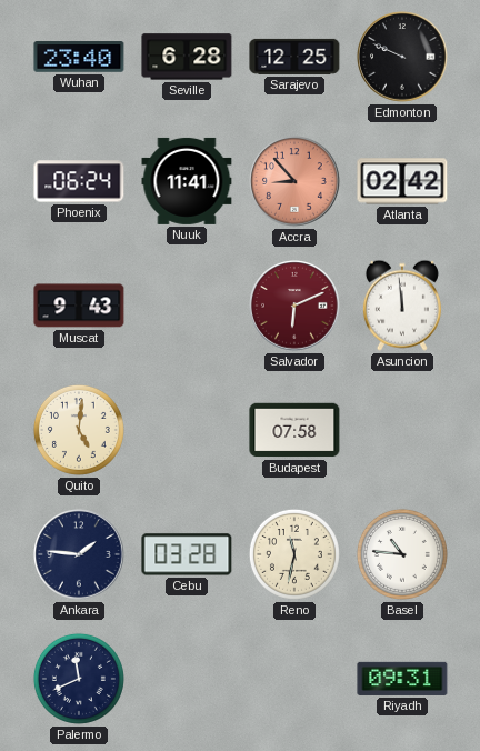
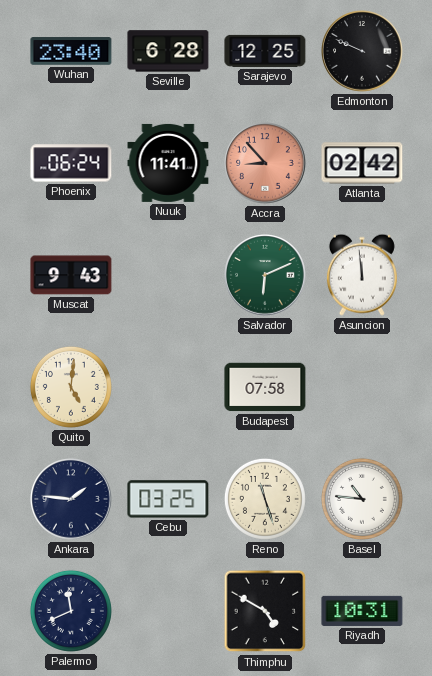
Salvador dial: burgundy -> green (265, 275)
Cebu: 03:28 -> 03:25 (168, 499)
Reno: 11:32 -> 11:27 (265, 499)
Thimphu: none -> 4:50 (265, 611)
Riyadh: 09:31 -> 10:31 (362, 611)
